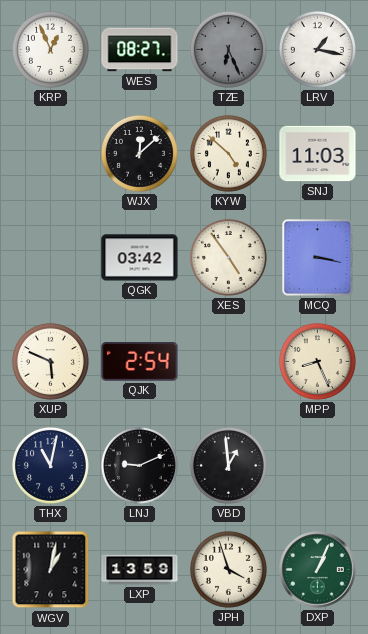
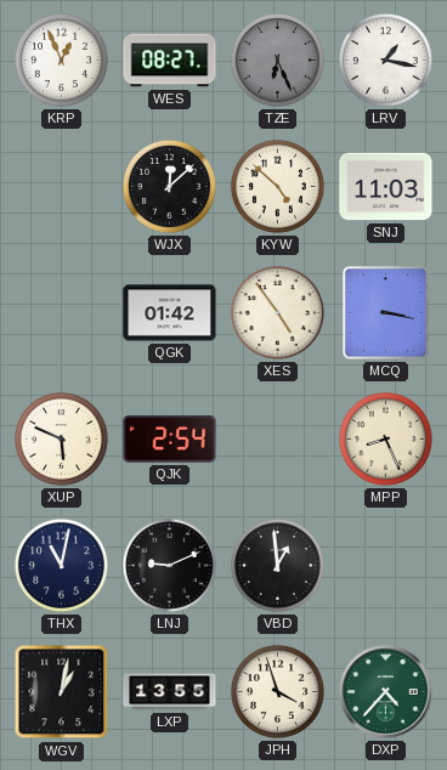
QGK: 03:42 -> 01:42 (170, 313)
LXP: 13:59 -> 13:55 (170, 692)
DXP: 1:04 -> 4:37 (386, 692)
